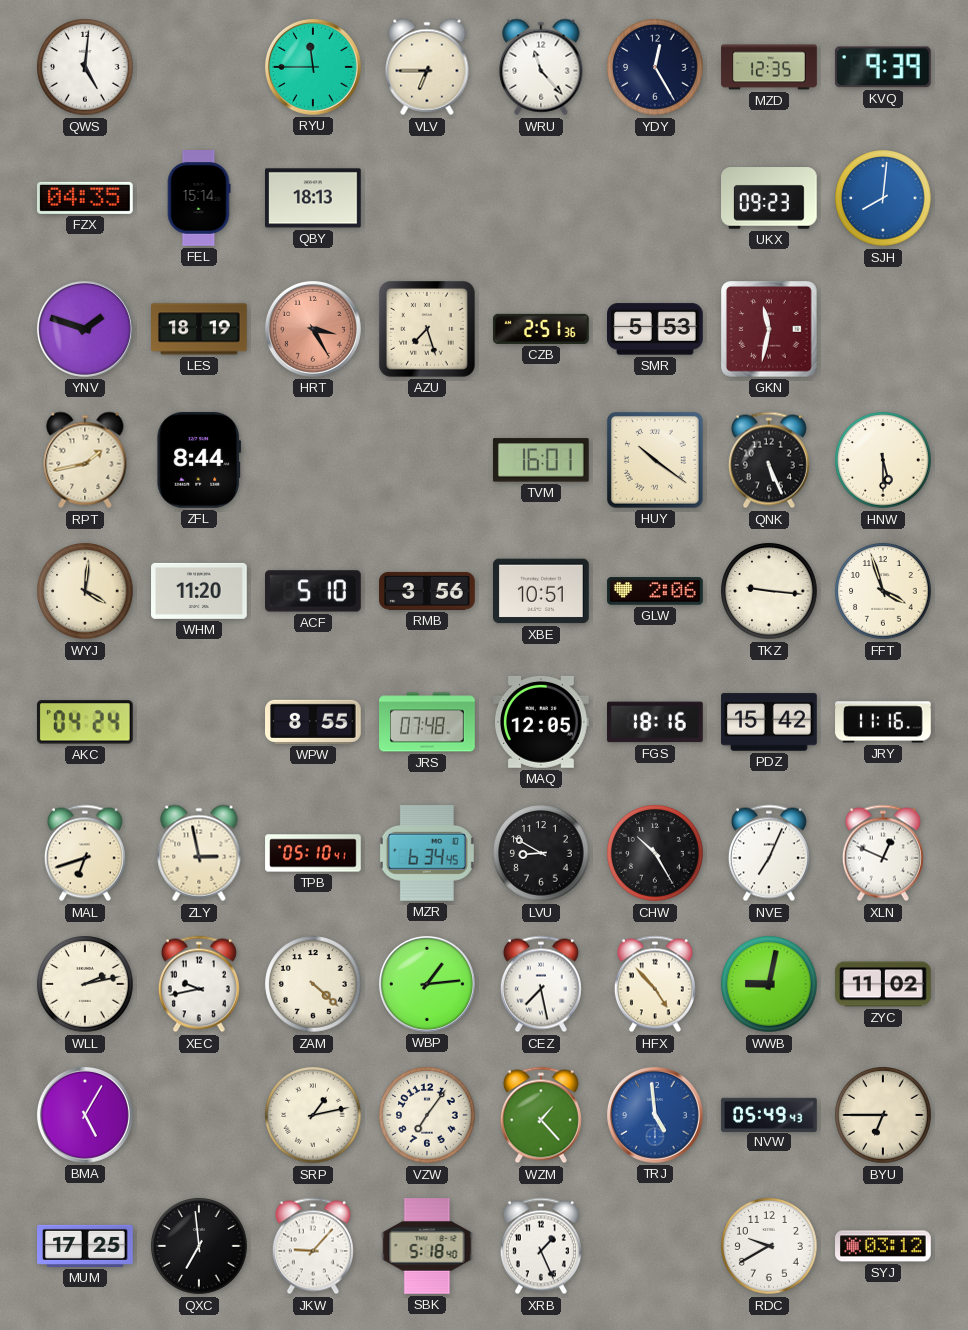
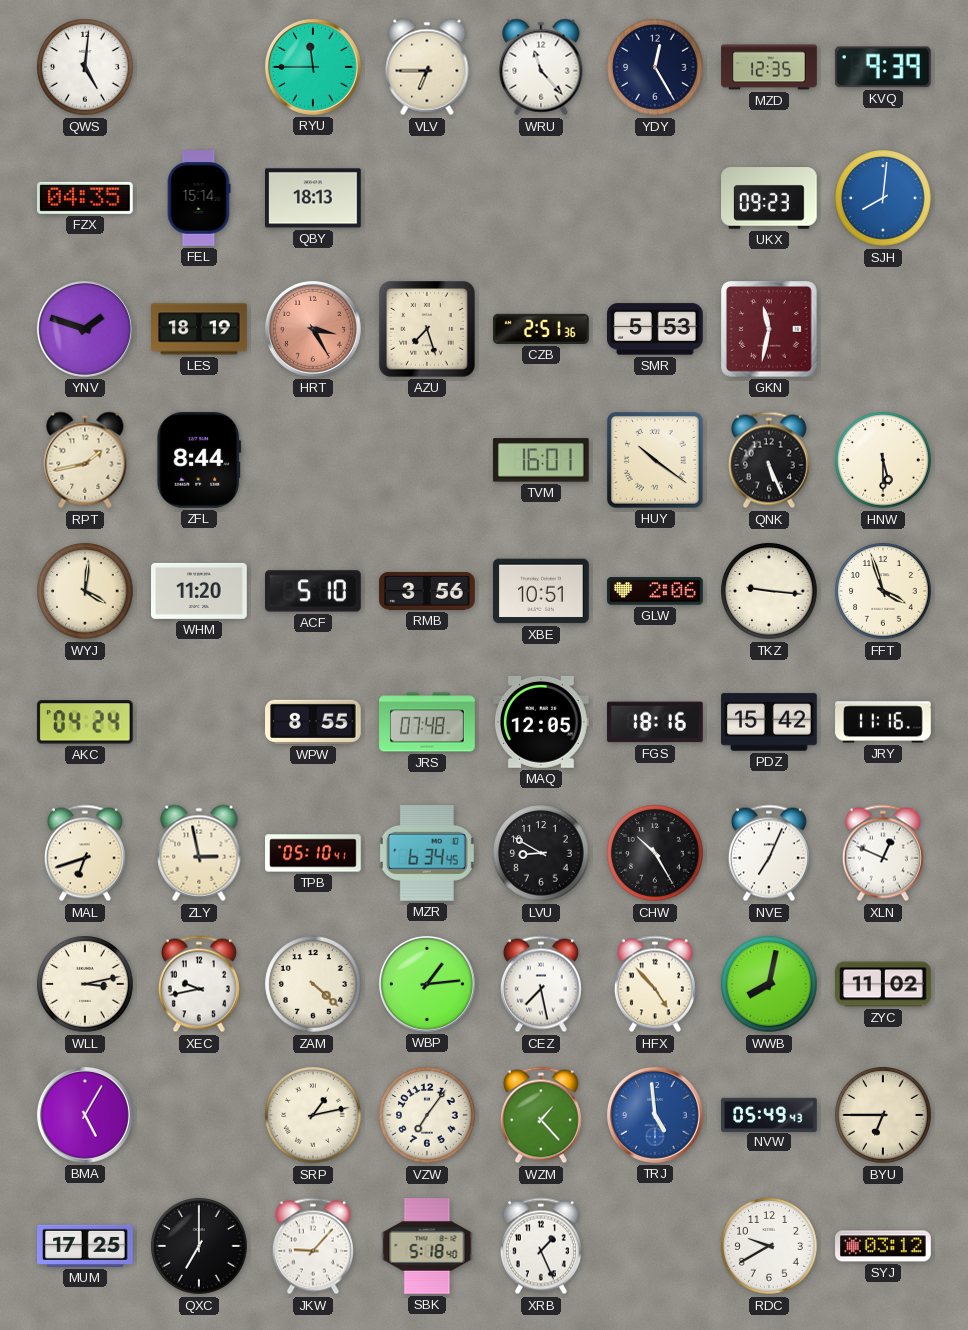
WLL: 2:13 -> 3:13 (85, 984)
WWB: 9:02 -> 8:02 (769, 984)
QXC: 6:59 -> 7:00 (199, 1246)
